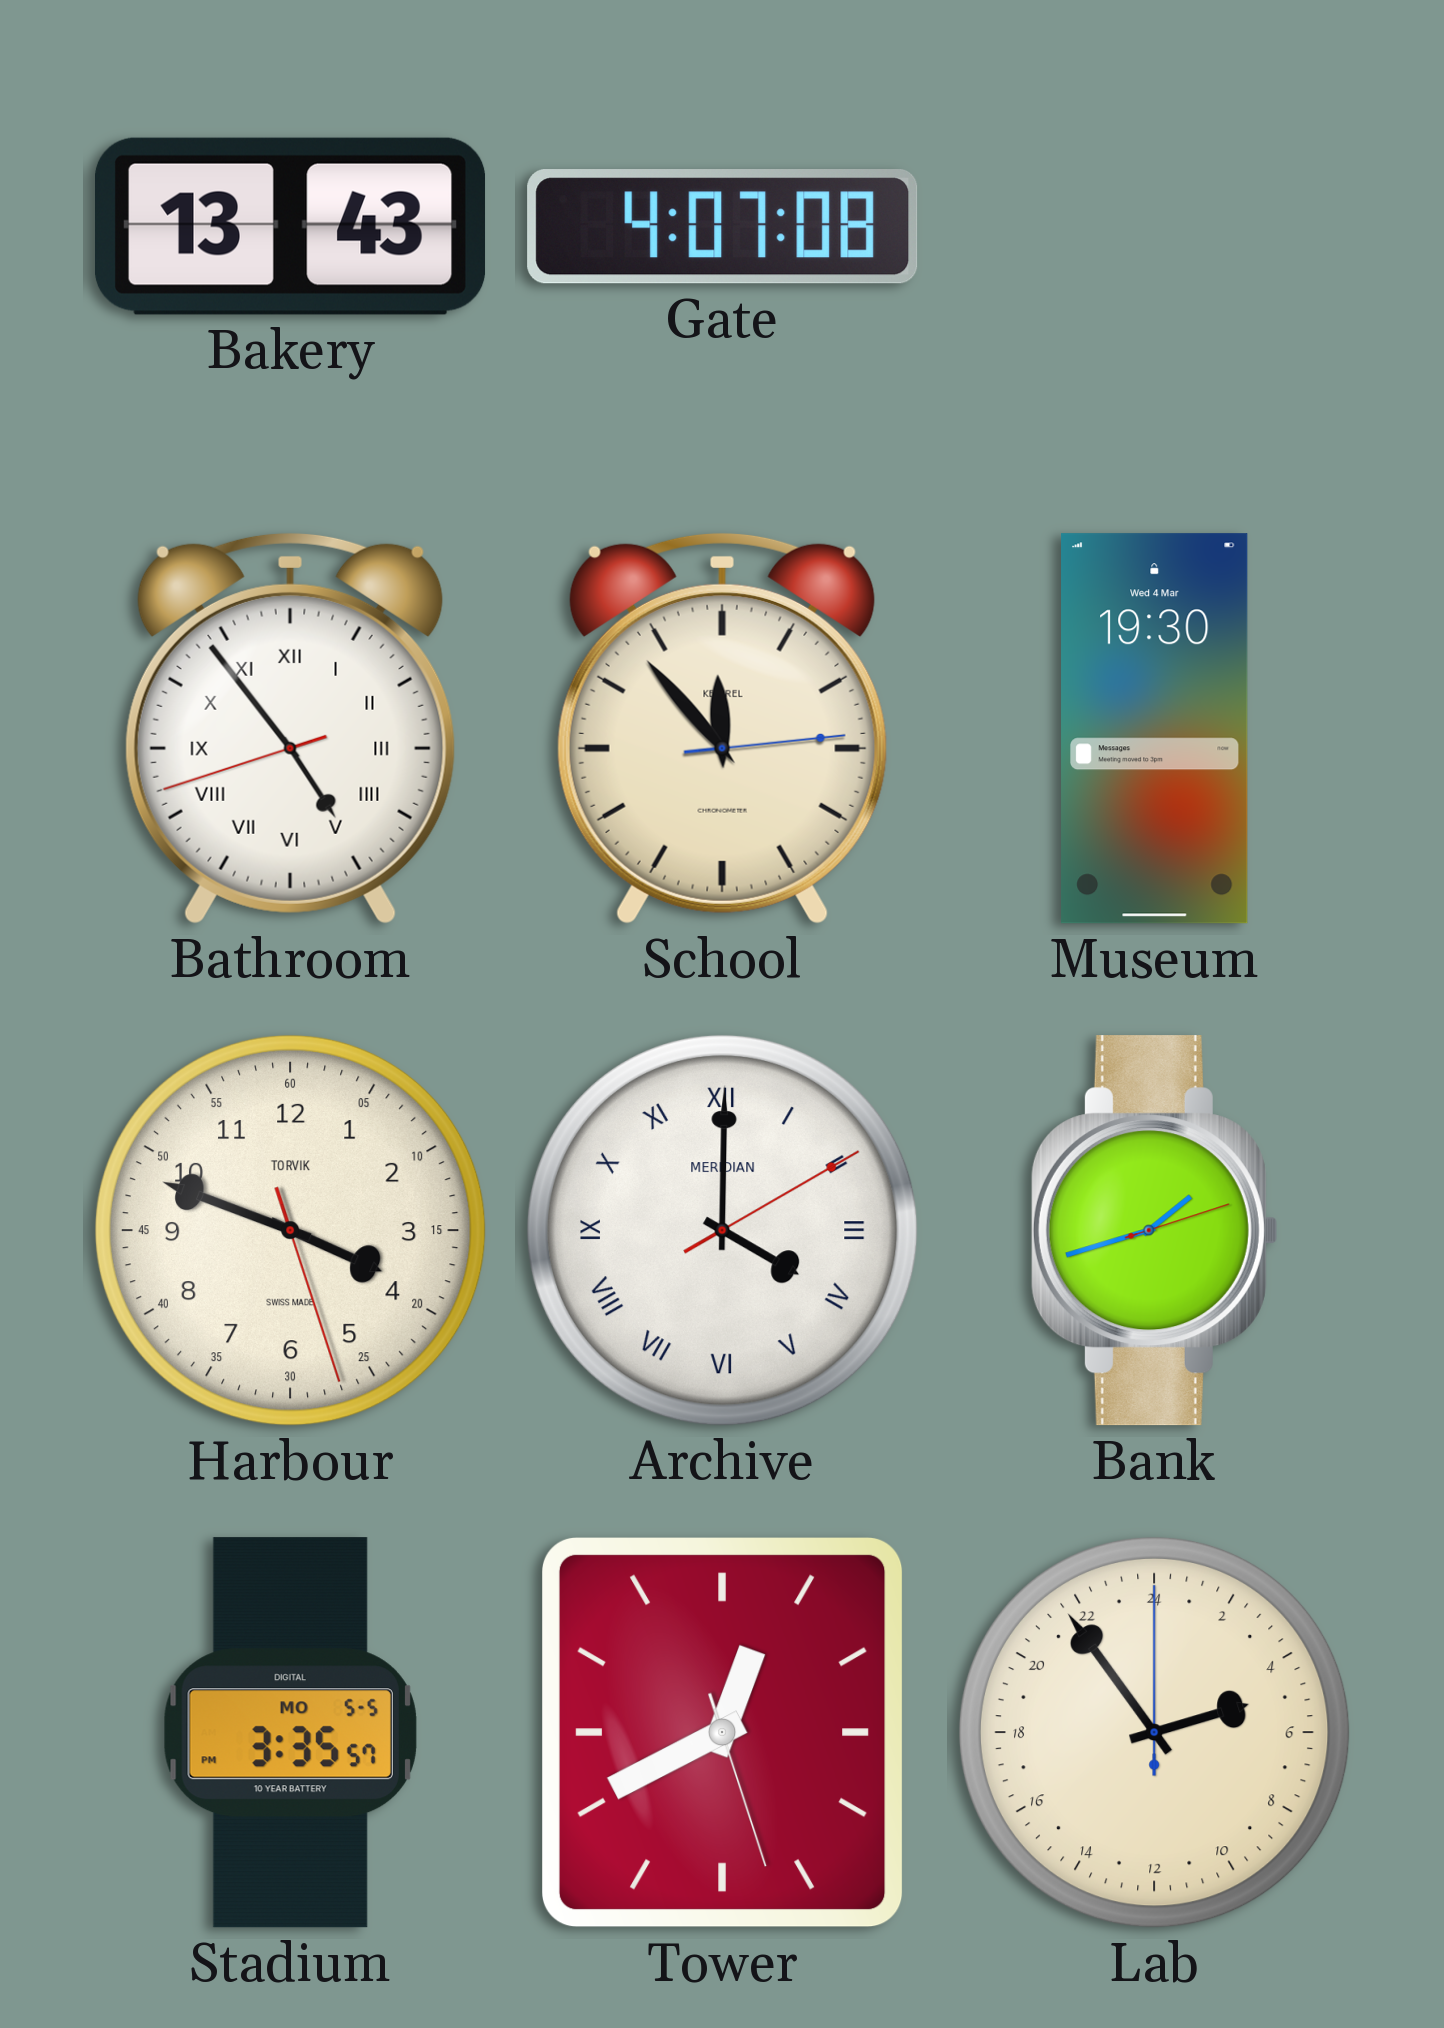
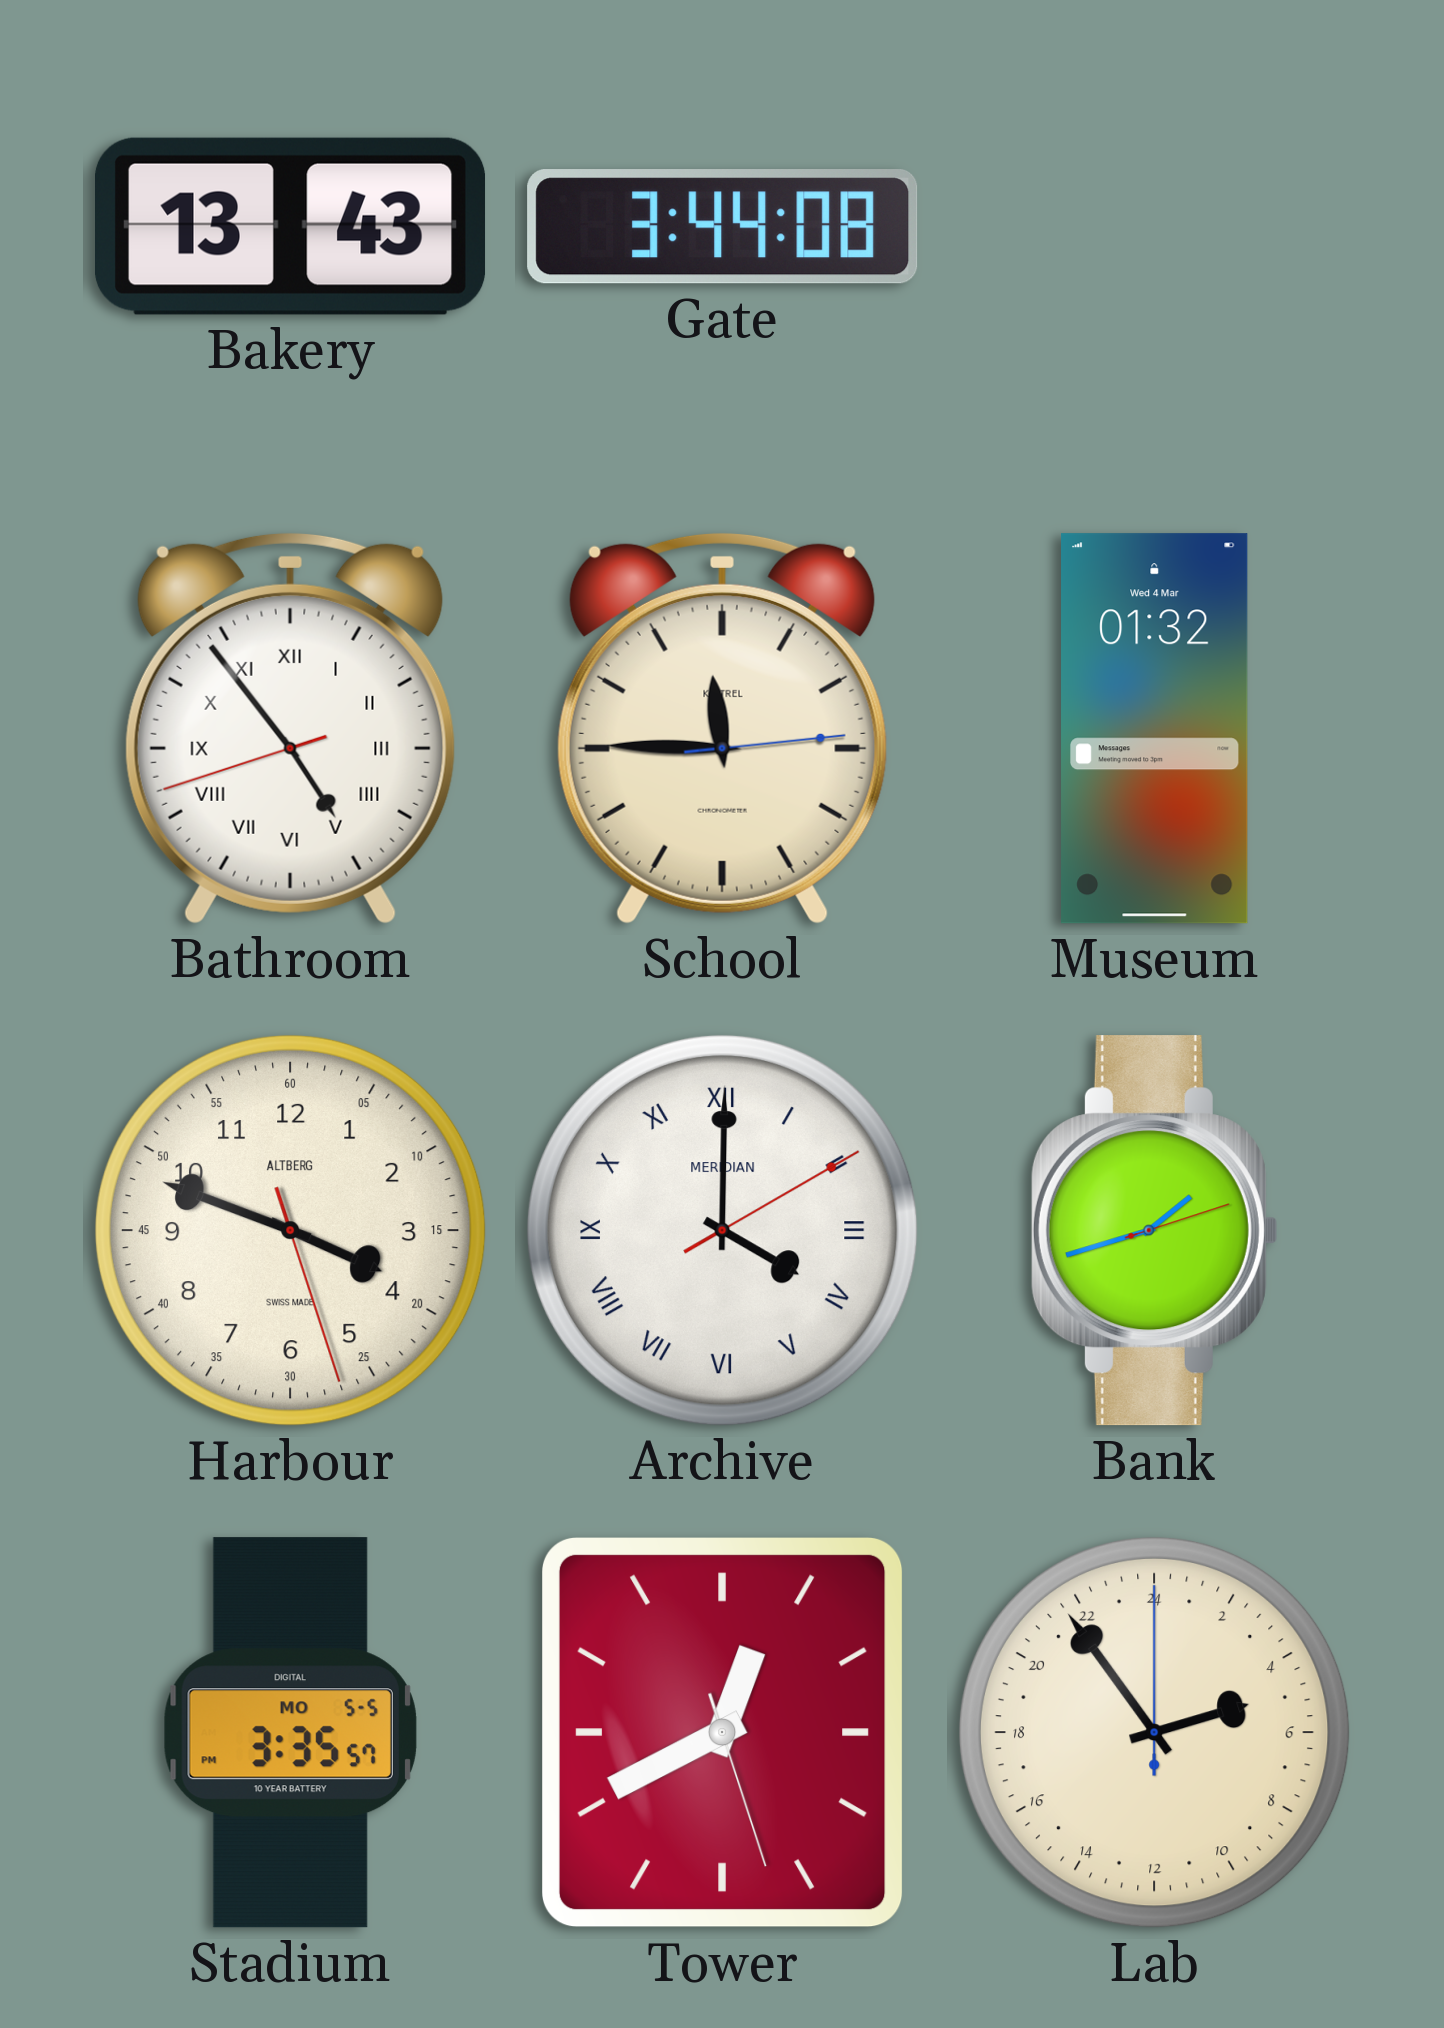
Gate: 4:07 -> 3:44 (723, 227)
School: 11:53 -> 11:45 (722, 728)
Museum: 19:30 -> 01:32 (1155, 729)
Harbour brand: TORVIK -> ALTBERG (290, 1230)
